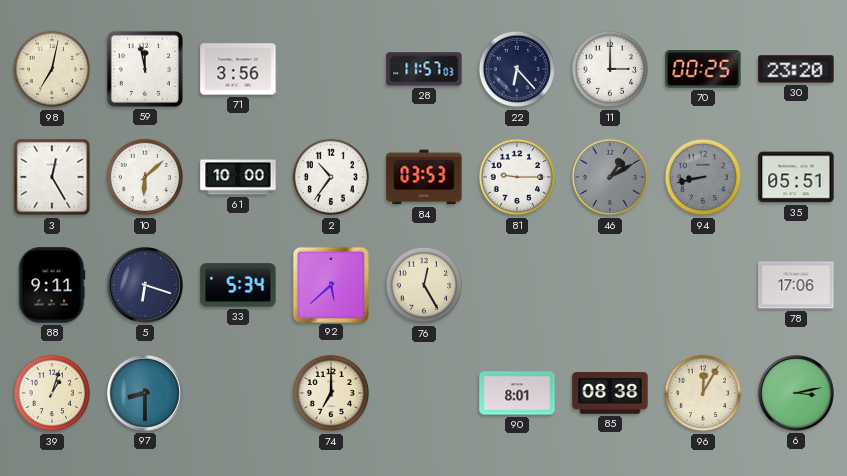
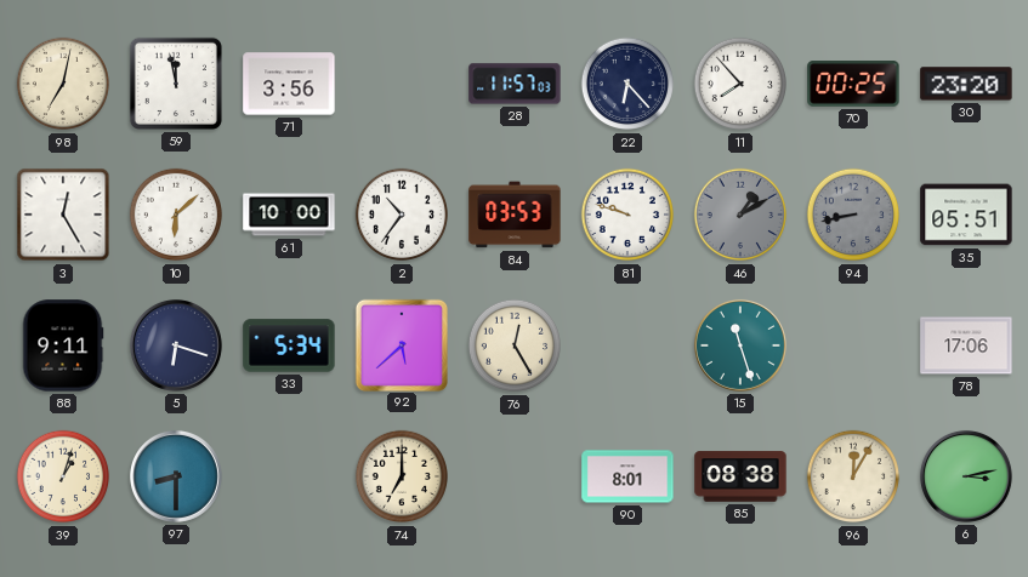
11: 3:00 -> 7:53 (740, 84)
81: 9:15 -> 9:48 (627, 215)
15: none -> 11:27 (740, 345)
